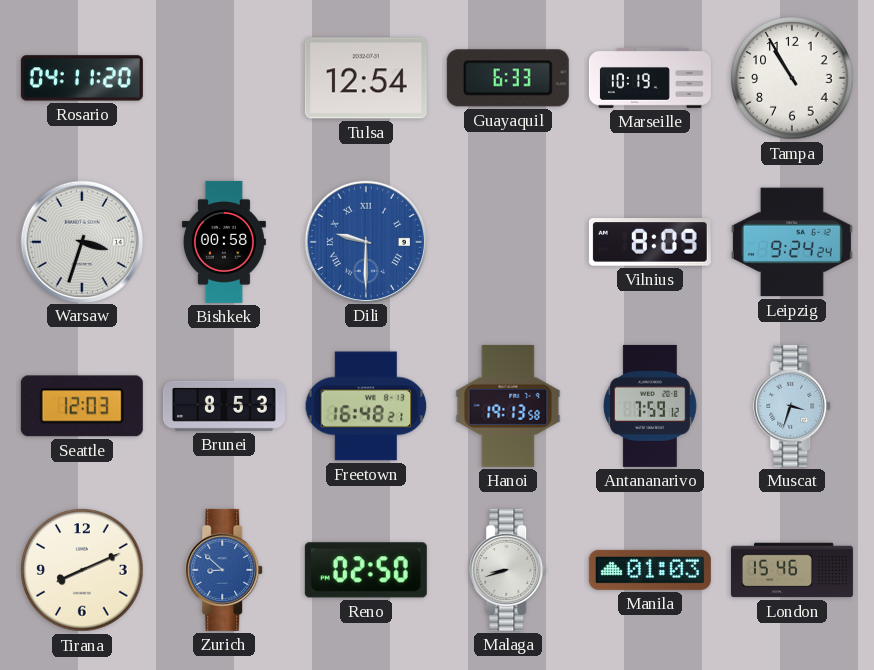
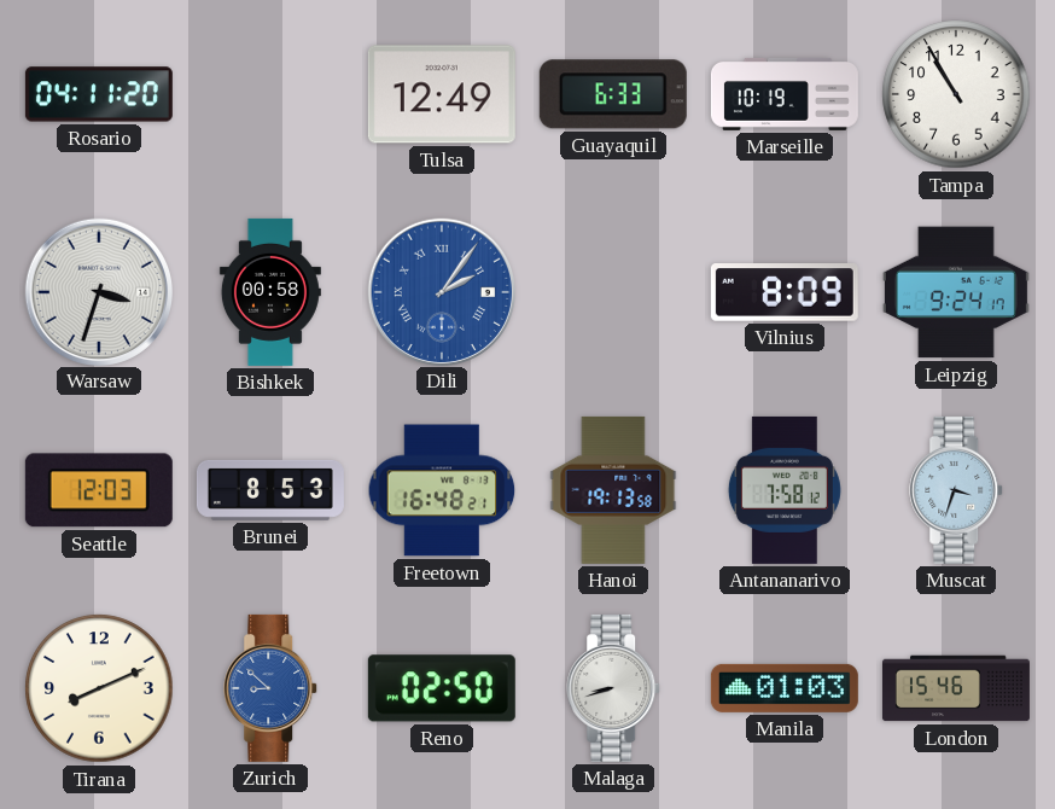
Tulsa: 12:54 -> 12:49 (442, 94)
Dili: 9:30 -> 2:06 (441, 291)
Leipzig: 9:24:24 -> 9:24:17 (956, 292)
Antananarivo: 7:59 -> 7:58 (785, 490)
